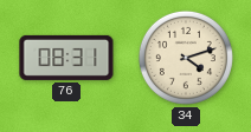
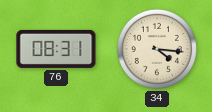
34: 4:12 -> 4:16 (157, 49)
